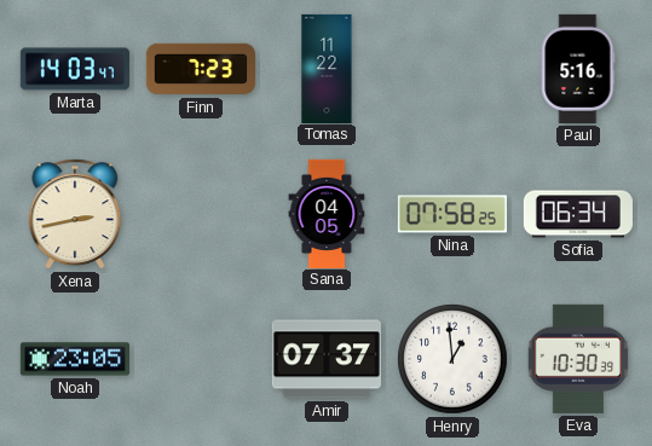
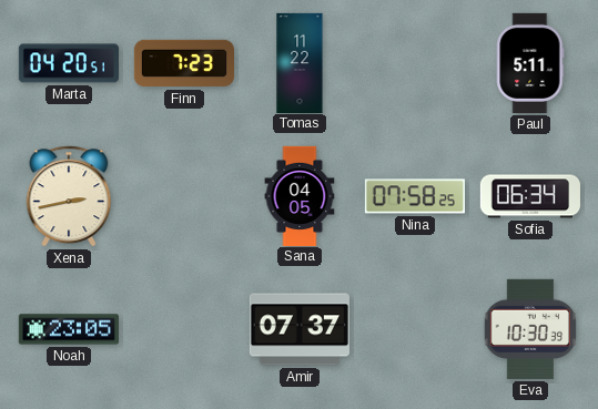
Marta: 14:03 -> 04:20 (69, 63)
Paul: 5:16 -> 5:11 (530, 63)
Henry: 12:59 -> none (452, 359)
